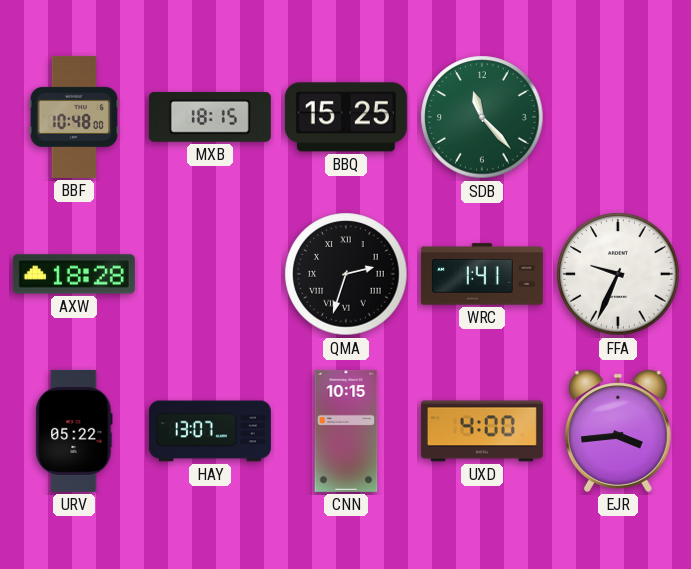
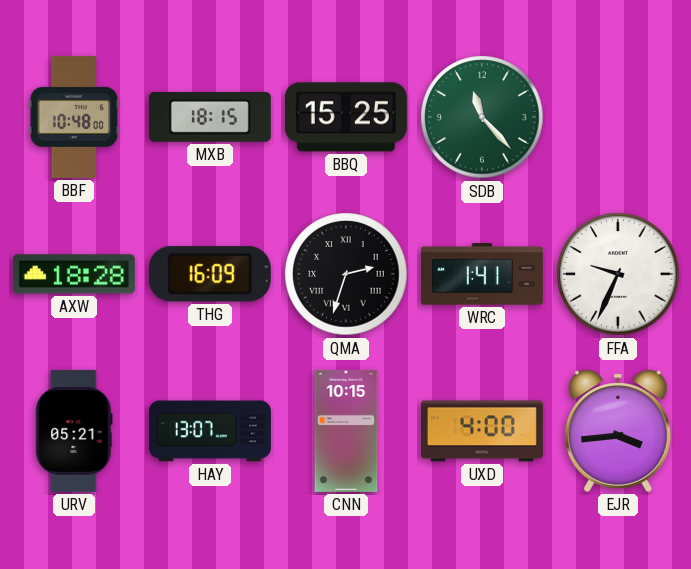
THG: none -> 16:09 (210, 274)
URV: 05:22 -> 05:21 (74, 431)
